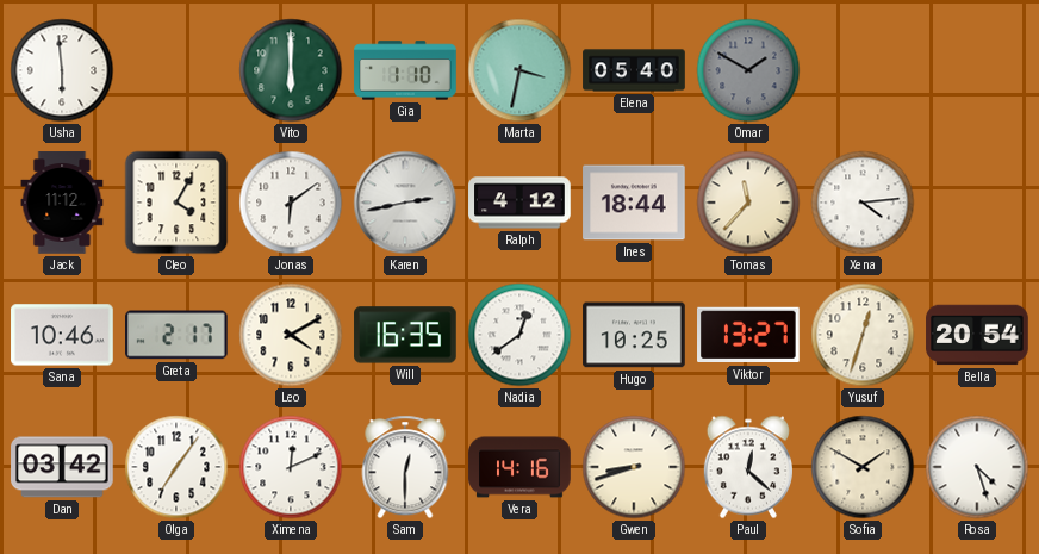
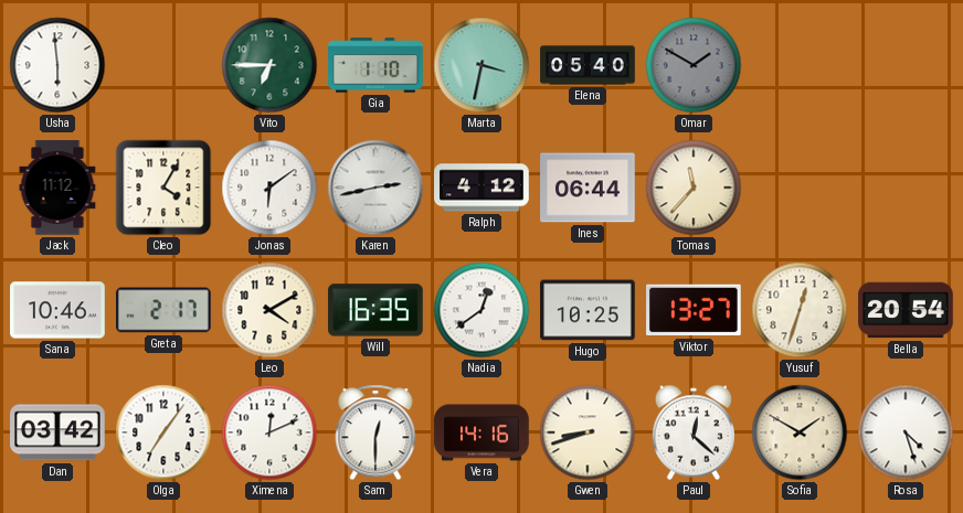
Vito: 6:00 -> 6:45 (269, 65)
Ines: 18:44 -> 06:44 (588, 188)
Xena: 4:14 -> none (863, 203)
